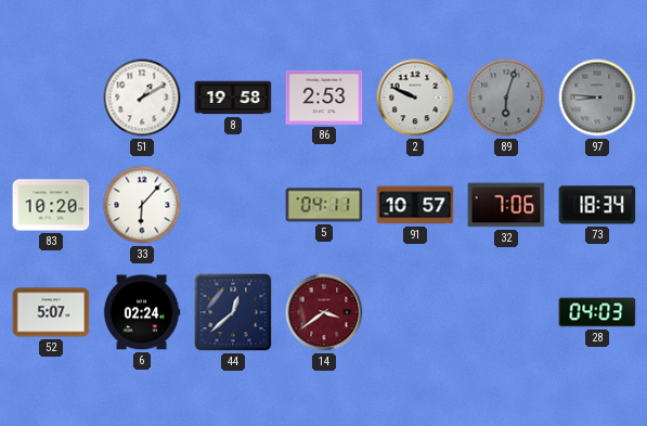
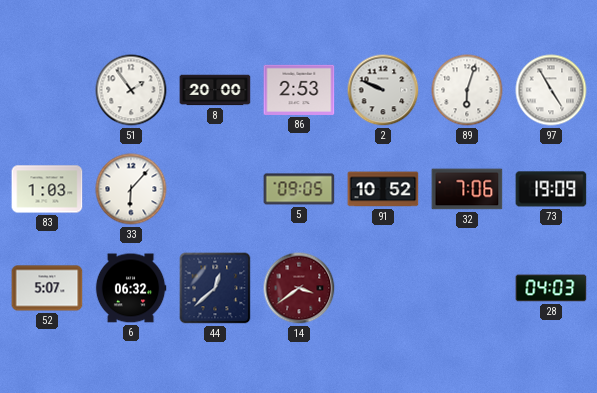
51: 1:10 -> 1:54 (131, 90)
8: 19:58 -> 20:00 (215, 90)
89 dial: grey -> white (467, 90)
97: 8:46 -> 4:55 (551, 90)
97 dial: grey -> white (551, 90)
83: 10:20 -> 1:03 (47, 189)
5: 04:11 -> 09:05 (299, 189)
91: 10:57 -> 10:52 (383, 189)
73: 18:34 -> 19:09 (551, 189)
6: 02:24 -> 06:32 (131, 288)
